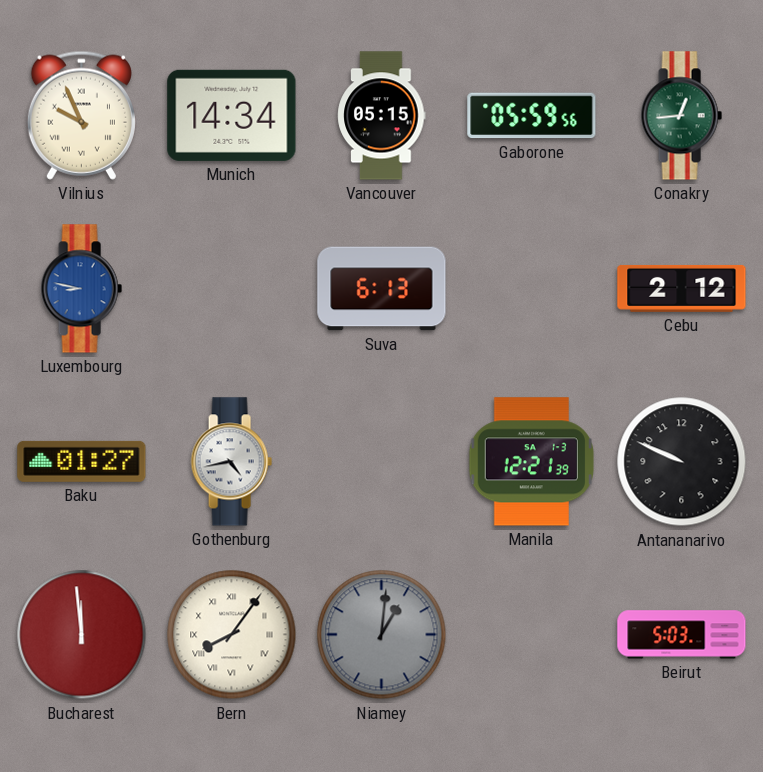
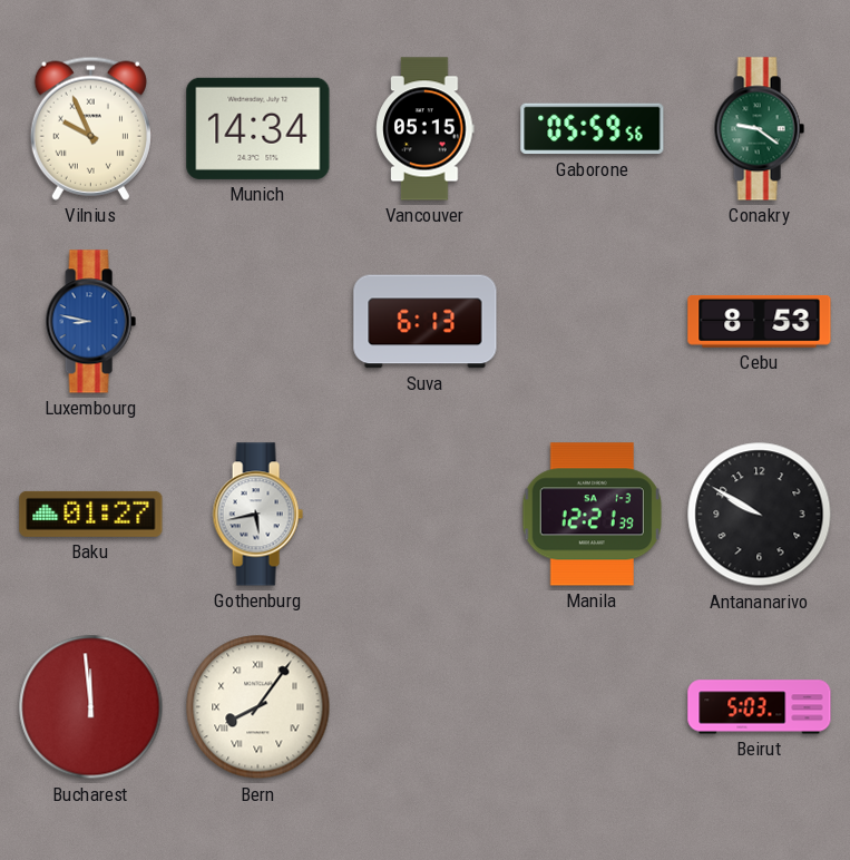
Conakry: 12:44 -> 9:21 (759, 129)
Cebu: 2:12 -> 8:53 (760, 322)
Gothenburg: 4:43 -> 5:43 (257, 515)
Antananarivo: 9:49 -> 9:50 (760, 515)
Niamey: 1:01 -> none (382, 635)
